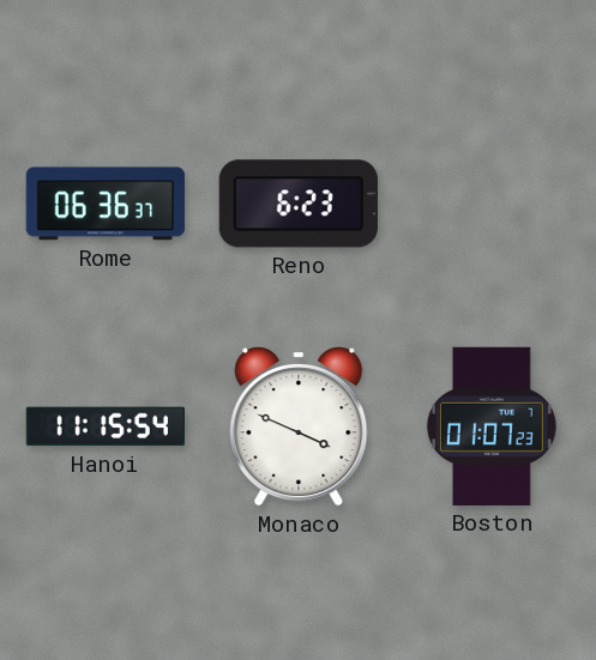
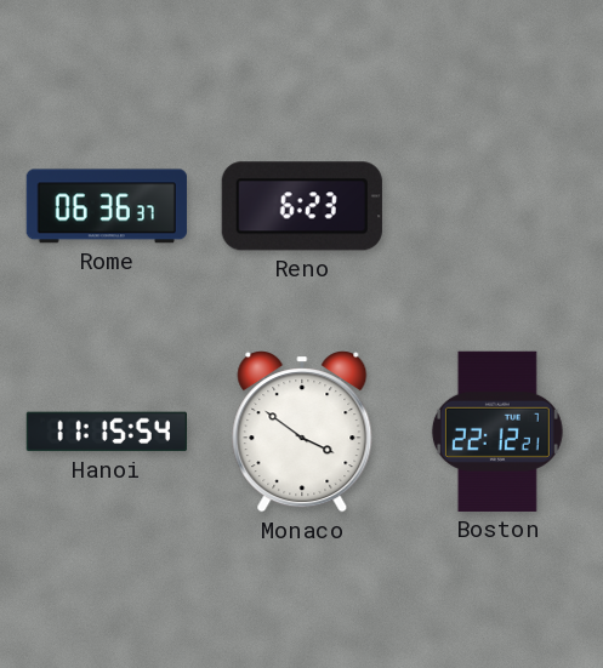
Monaco: 3:49 -> 3:51 (302, 432)
Boston: 01:07 -> 22:12 (497, 432)
